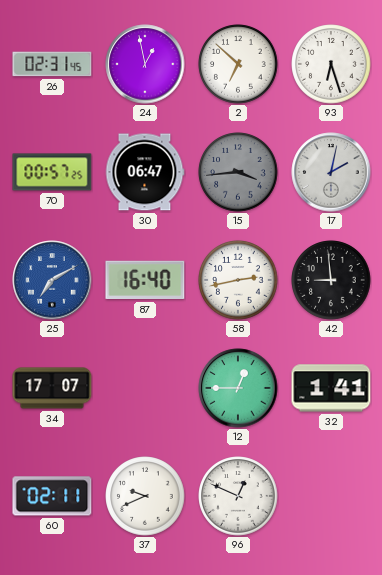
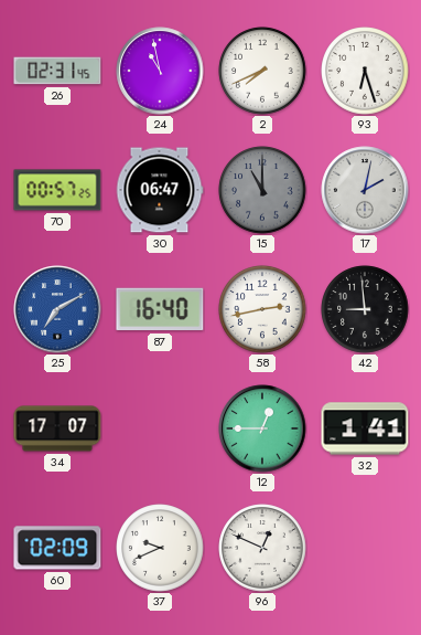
24: 12:58 -> 10:58 (160, 71)
2: 6:52 -> 7:41 (262, 71)
15: 3:44 -> 11:00 (262, 190)
60: 02:11 -> 02:09 (57, 548)
